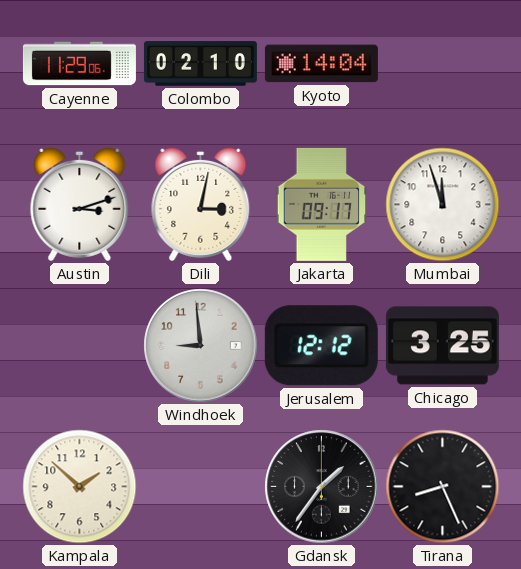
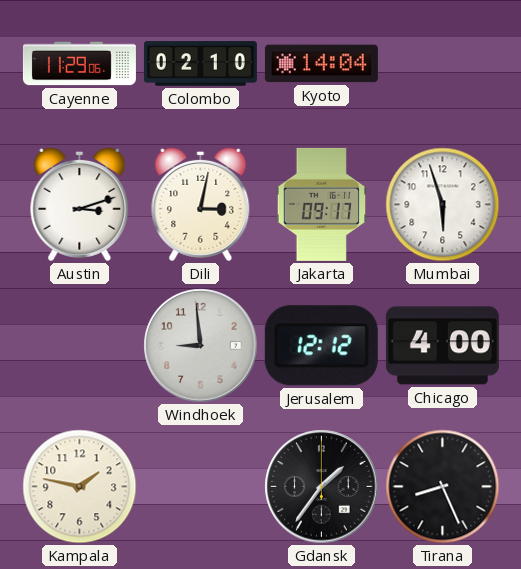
Mumbai: 11:57 -> 5:57 (443, 205)
Chicago: 3:25 -> 4:00 (442, 346)
Kampala: 1:52 -> 1:47 (80, 487)
